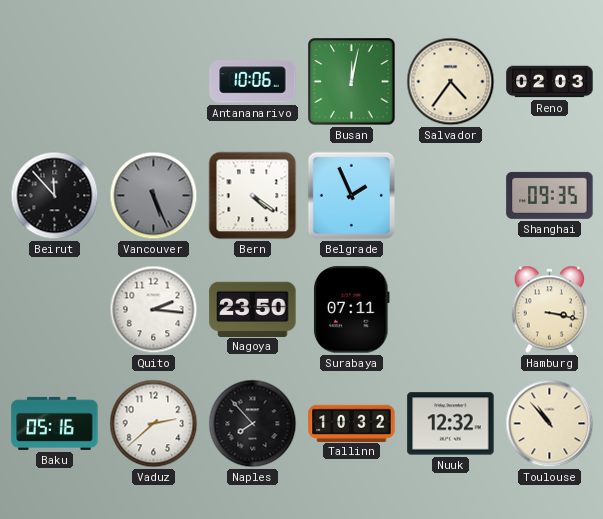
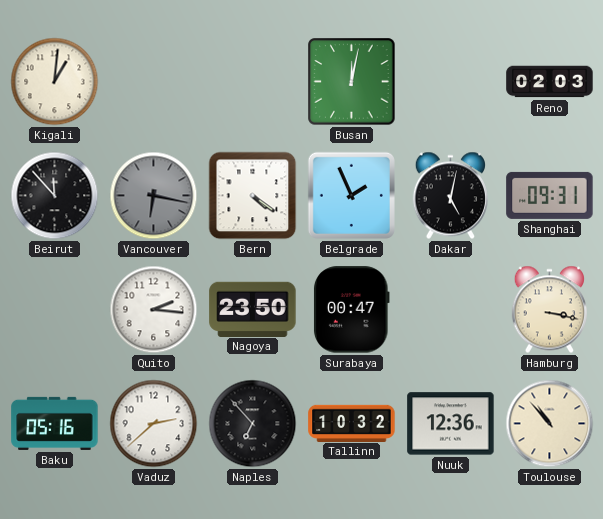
Kigali: none -> 1:01 (55, 82)
Antananarivo: 10:06 -> none (253, 82)
Salvador: 4:36 -> none (451, 82)
Vancouver: 5:26 -> 6:17 (154, 196)
Dakar: none -> 5:02 (450, 196)
Shanghai: 09:35 -> 09:31 (550, 195)
Surabaya: 07:11 -> 00:47 (352, 310)
Naples: 7:53 -> 6:53 (253, 424)
Nuuk: 12:32 -> 12:36 (451, 424)
